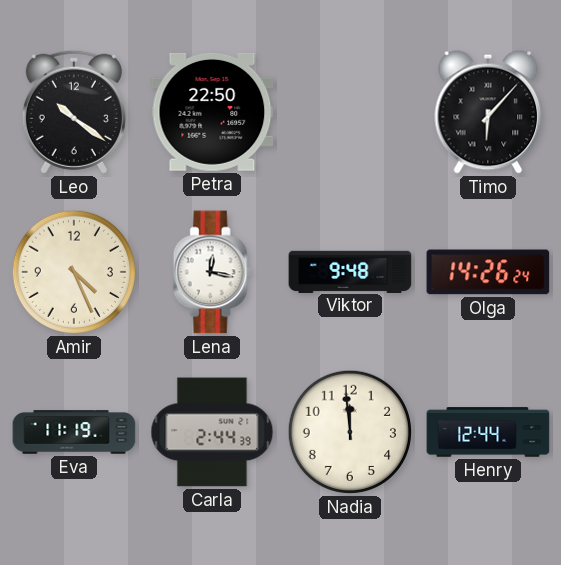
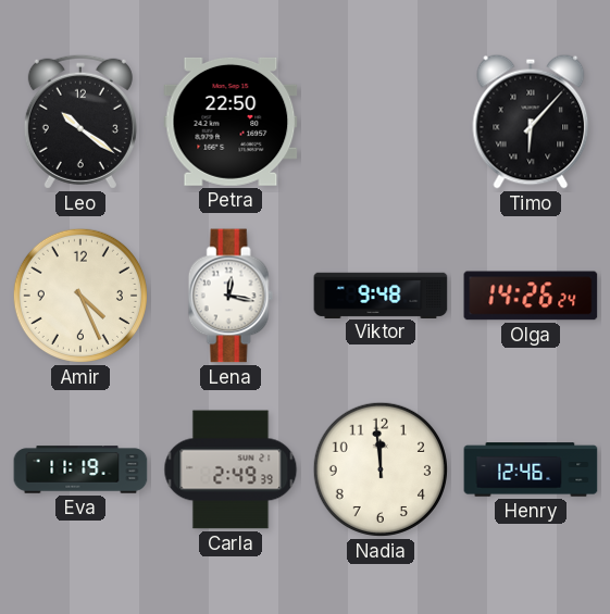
Carla: 2:44 -> 2:49 (231, 469)
Henry: 12:44 -> 12:46 (531, 469)
